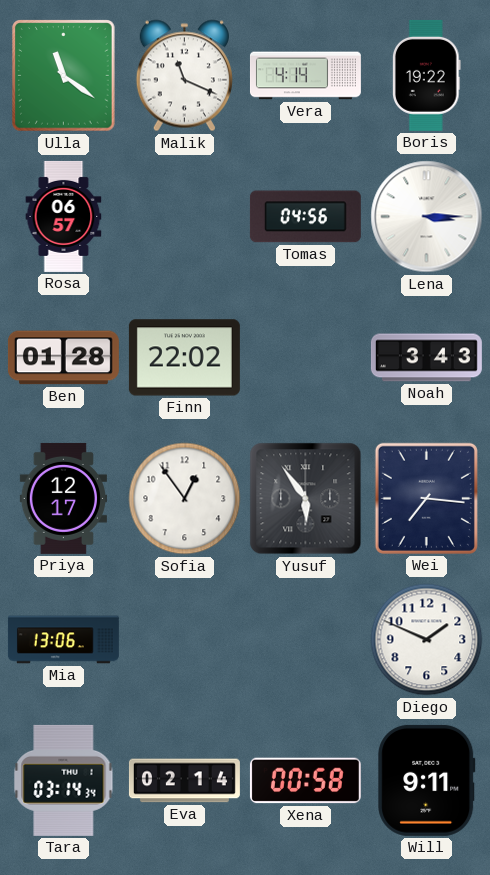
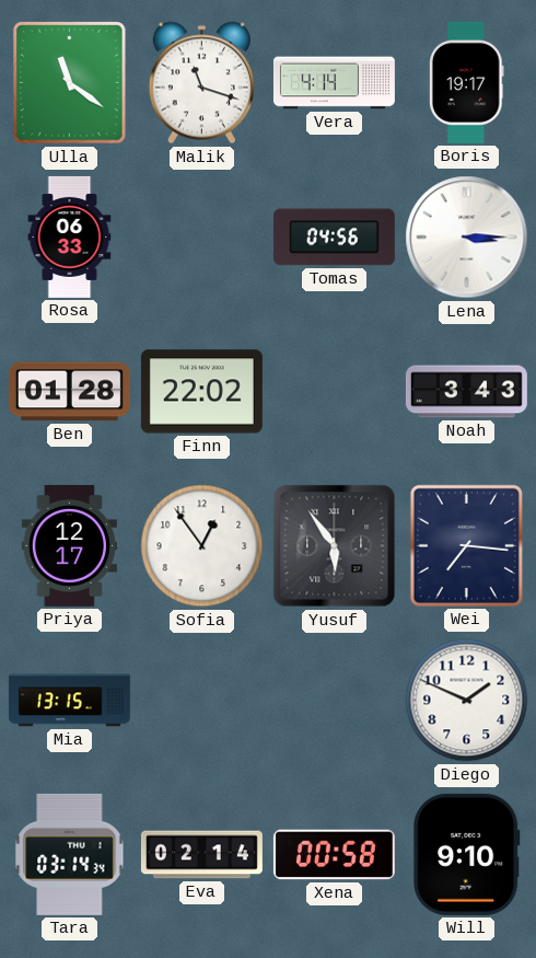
Malik: 11:19 -> 11:18 (201, 83)
Boris: 19:22 -> 19:17 (466, 82)
Rosa: 06:57 -> 06:33 (70, 236)
Mia: 13:06 -> 13:15 (69, 701)
Will: 9:11 -> 9:10 (467, 854)
